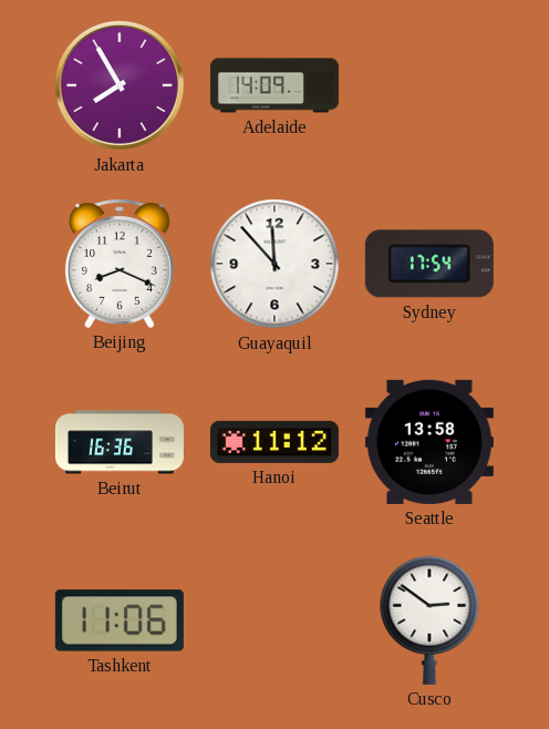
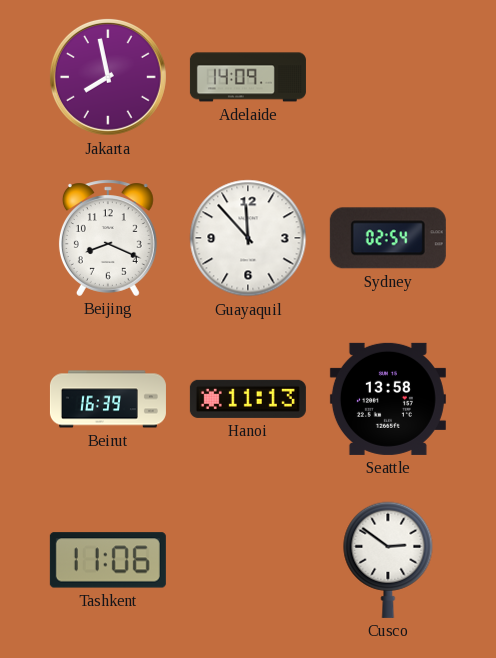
Jakarta: 7:55 -> 7:58 (108, 77)
Sydney: 17:54 -> 02:54 (388, 238)
Beirut: 16:36 -> 16:39 (108, 399)
Hanoi: 11:12 -> 11:13 (248, 399)
